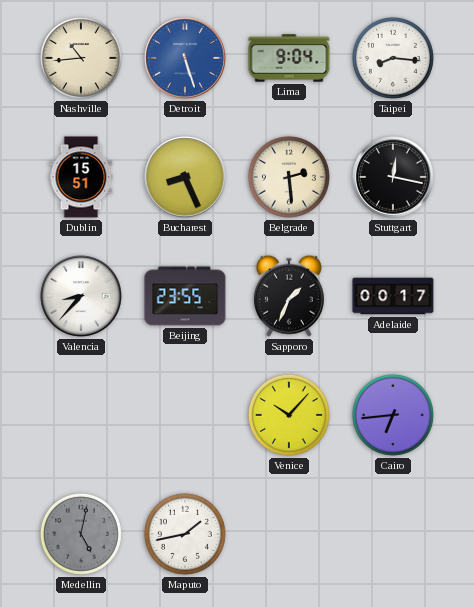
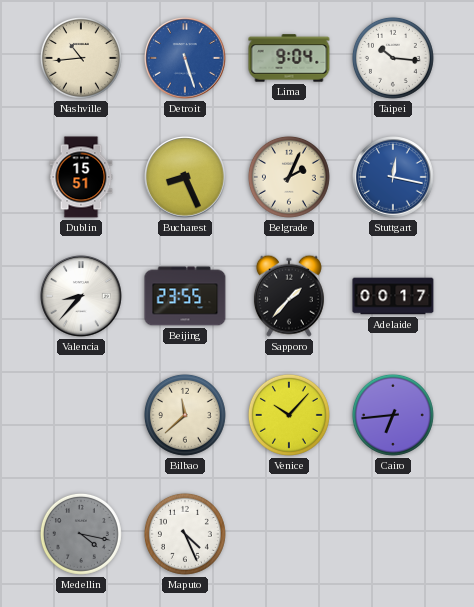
Taipei: 8:16 -> 10:16 (393, 58)
Belgrade: 2:29 -> 2:04 (289, 177)
Stuttgart dial: black -> blue (393, 177)
Sapporo: 1:34 -> 1:37 (289, 296)
Bilbao: none -> 11:38 (185, 415)
Medellin: 5:02 -> 4:17 (81, 534)
Maputo: 1:43 -> 4:26 (185, 534)
